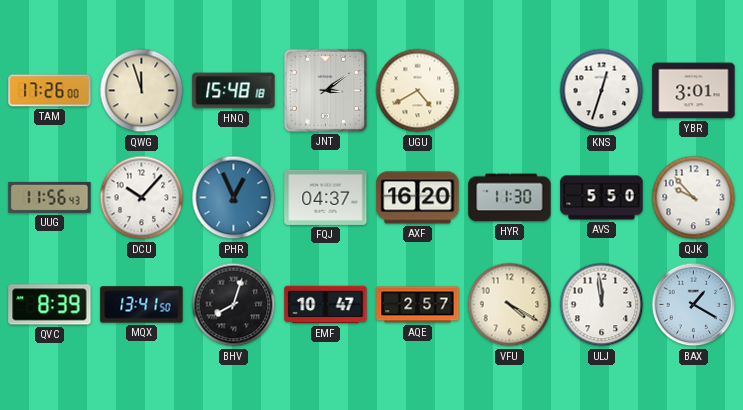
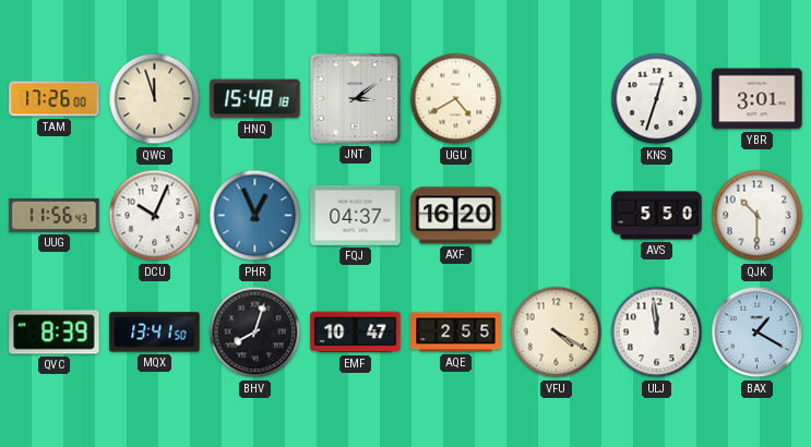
DCU: 10:07 -> 10:04 (155, 216)
HYR: 11:30 -> none (510, 198)
QJK: 9:53 -> 10:30 (758, 216)
AQE: 2:57 -> 2:55 (456, 333)
